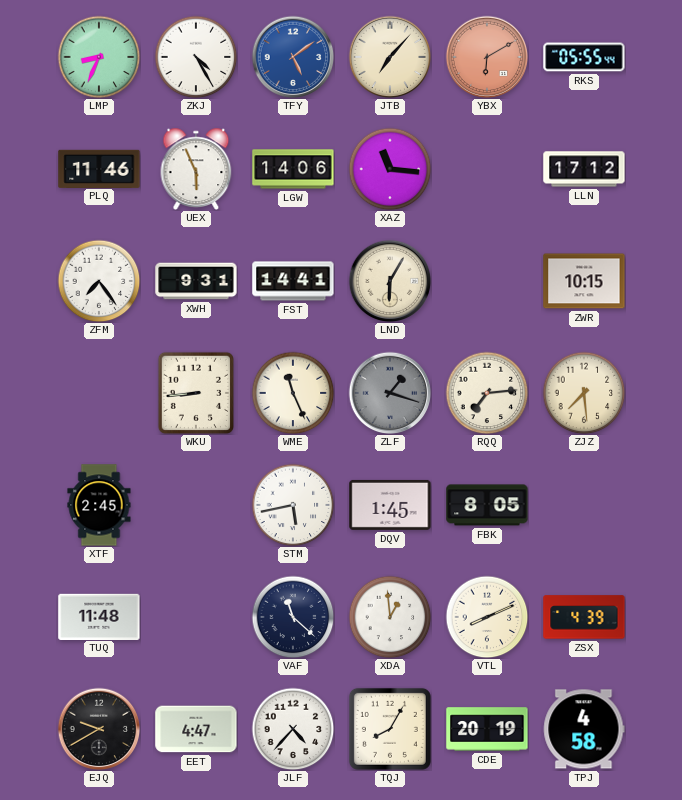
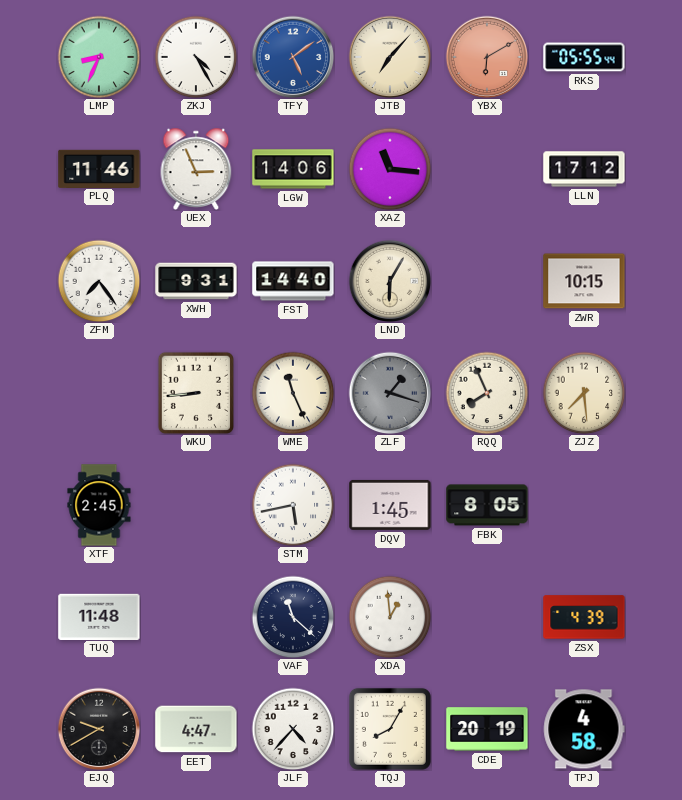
UEX: 5:56 -> 2:56 (196, 168)
FST: 14:41 -> 14:40 (293, 281)
RQQ: 7:14 -> 7:56 (487, 393)
VTL: 8:11 -> none (487, 617)
